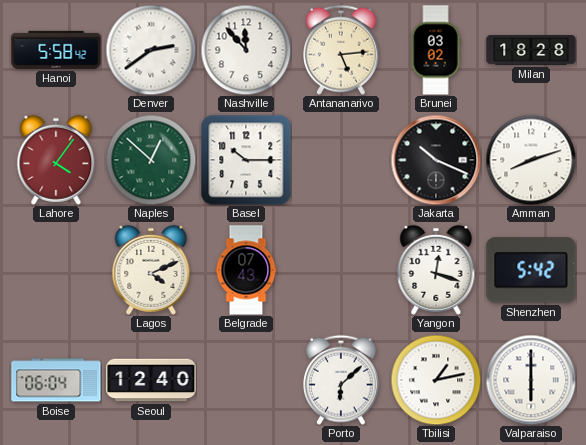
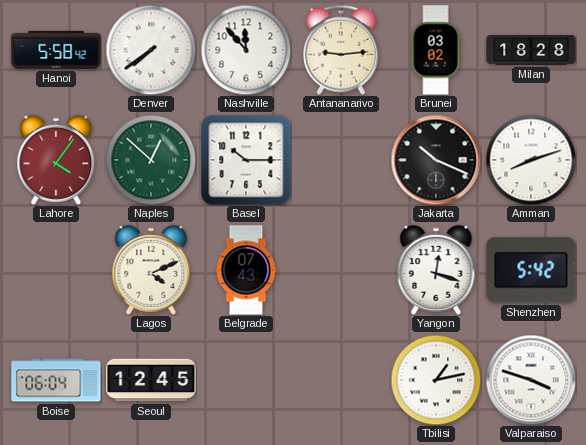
Denver: 2:39 -> 7:39 (151, 50)
Antananarivo: 5:14 -> 9:14 (342, 50)
Seoul: 12:40 -> 12:45 (151, 380)
Porto: 6:08 -> none (342, 380)
Valparaiso: 6:00 -> 3:48 (531, 380)
